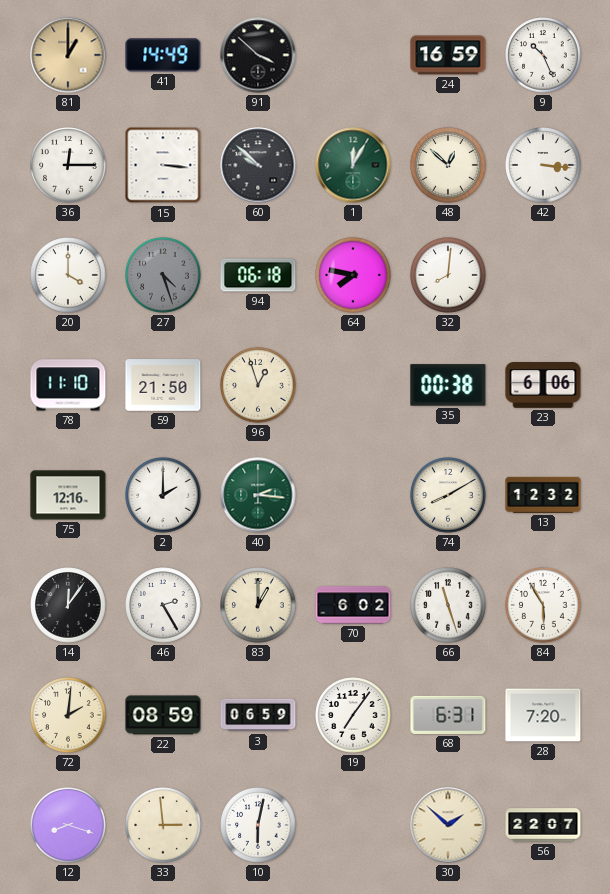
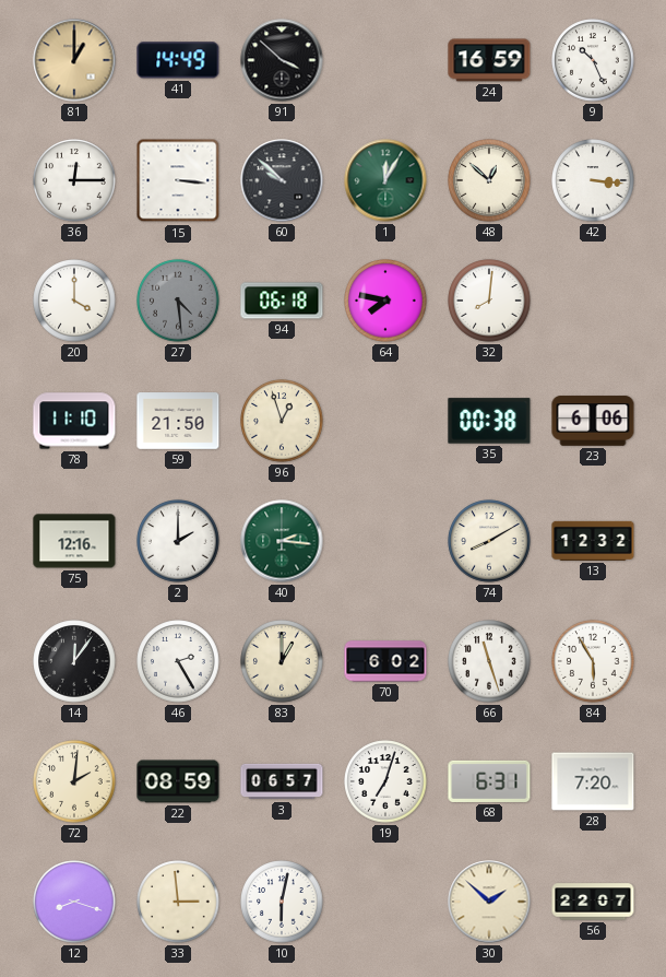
27: 4:27 -> 4:29 (178, 301)
3: 06:59 -> 06:57 (282, 781)
19: 7:06 -> 7:03 (385, 781)
